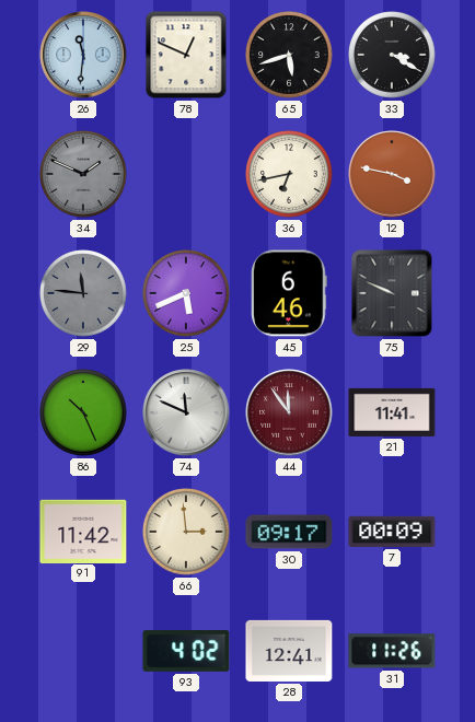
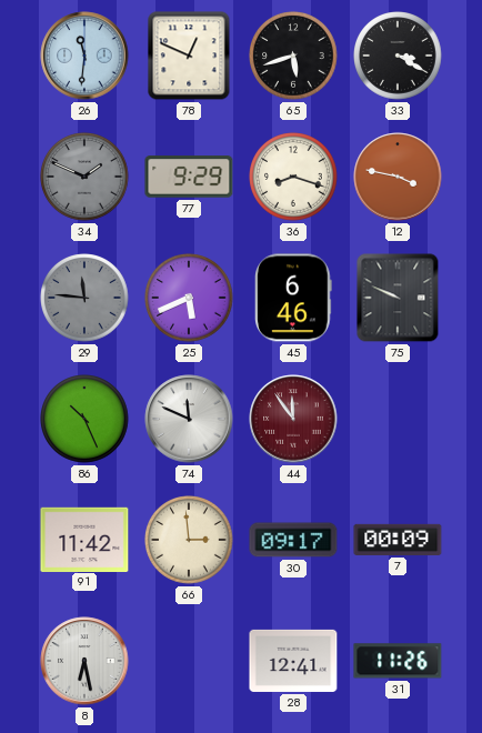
77: none -> 9:29 (189, 177)
36: 6:43 -> 8:18 (293, 177)
21: 11:41 -> none (392, 412)
8: none -> 6:28 (84, 661)
93: 4:02 -> none (186, 651)
